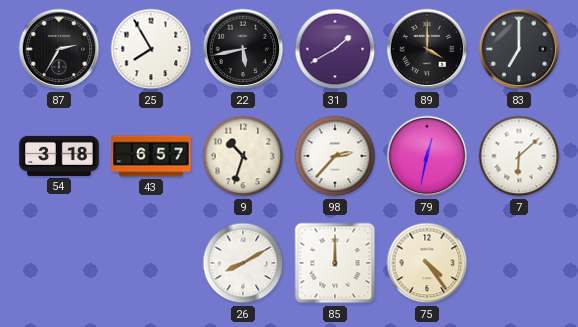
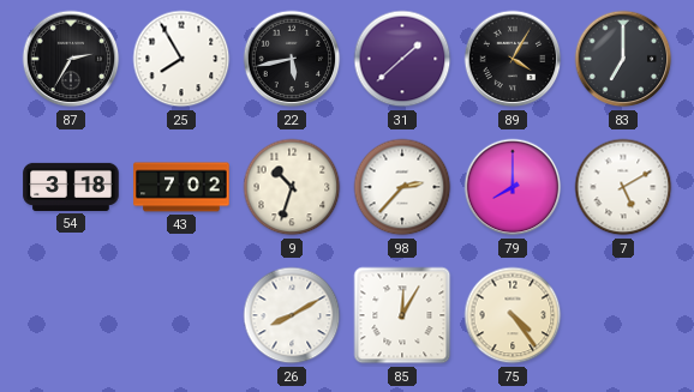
31: 1:40 -> 1:38 (402, 59)
89: 4:00 -> 4:05 (513, 59)
43: 6:57 -> 7:02 (181, 187)
79: 12:32 -> 8:00 (513, 187)
7: 6:08 -> 5:10 (623, 187)
85: 12:00 -> 12:05 (402, 315)
